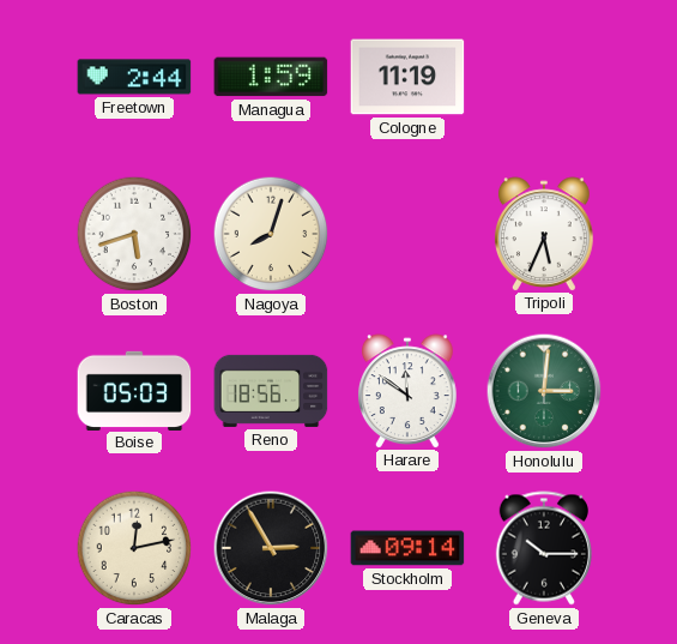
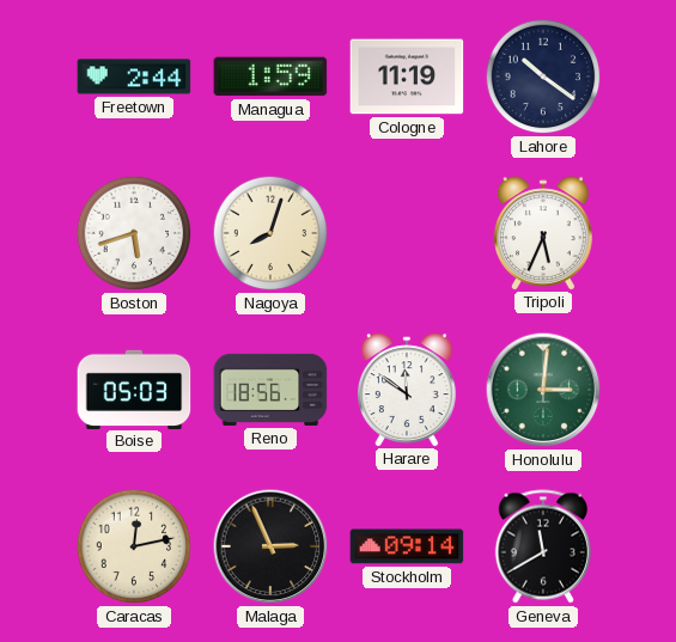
Lahore: none -> 10:21 (543, 77)
Malaga: 2:55 -> 2:56 (270, 546)
Geneva: 10:15 -> 11:40 (542, 546)
